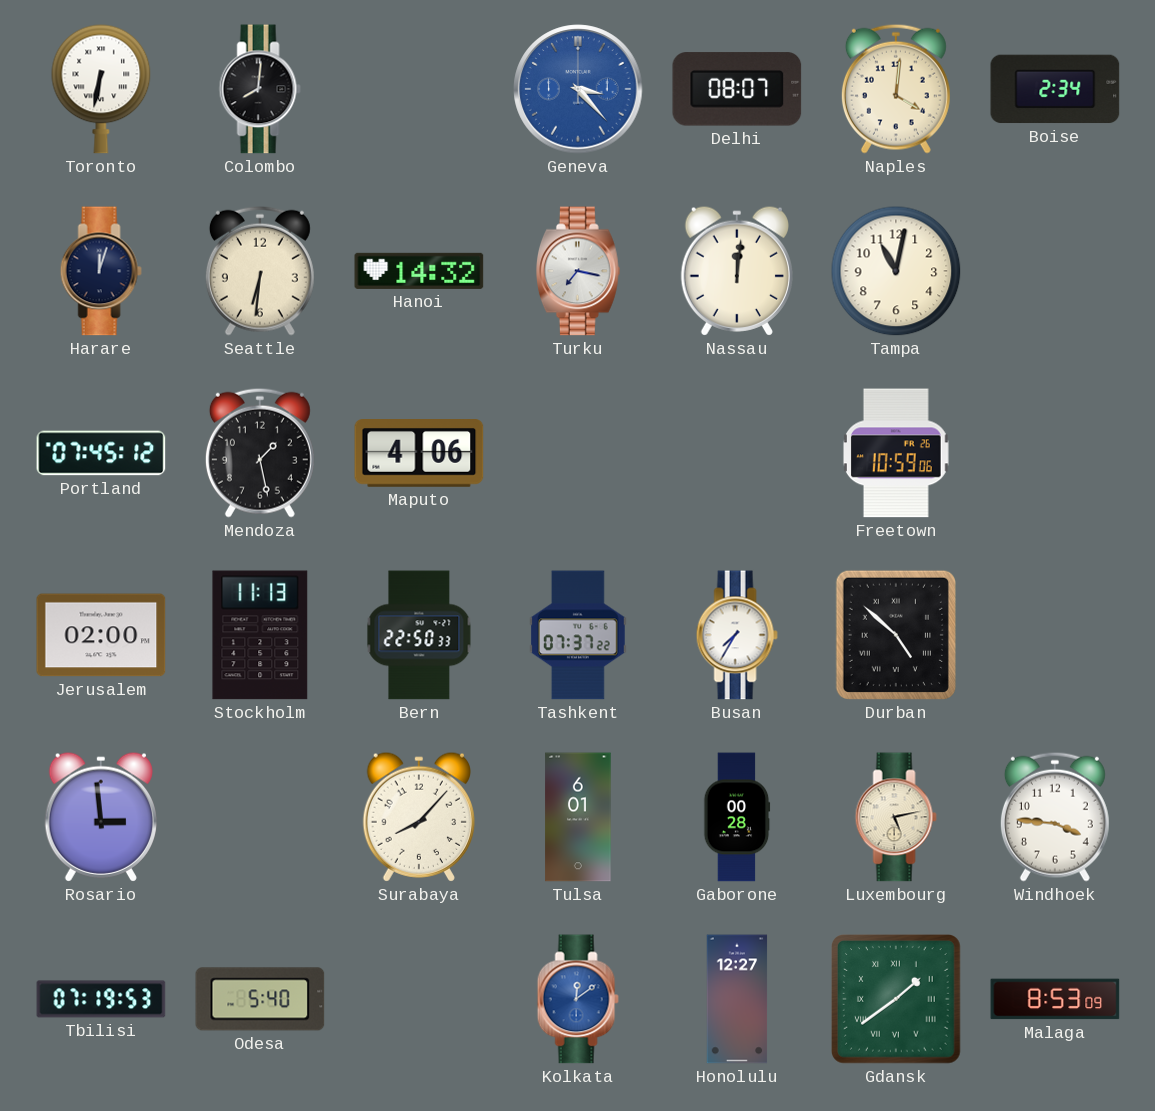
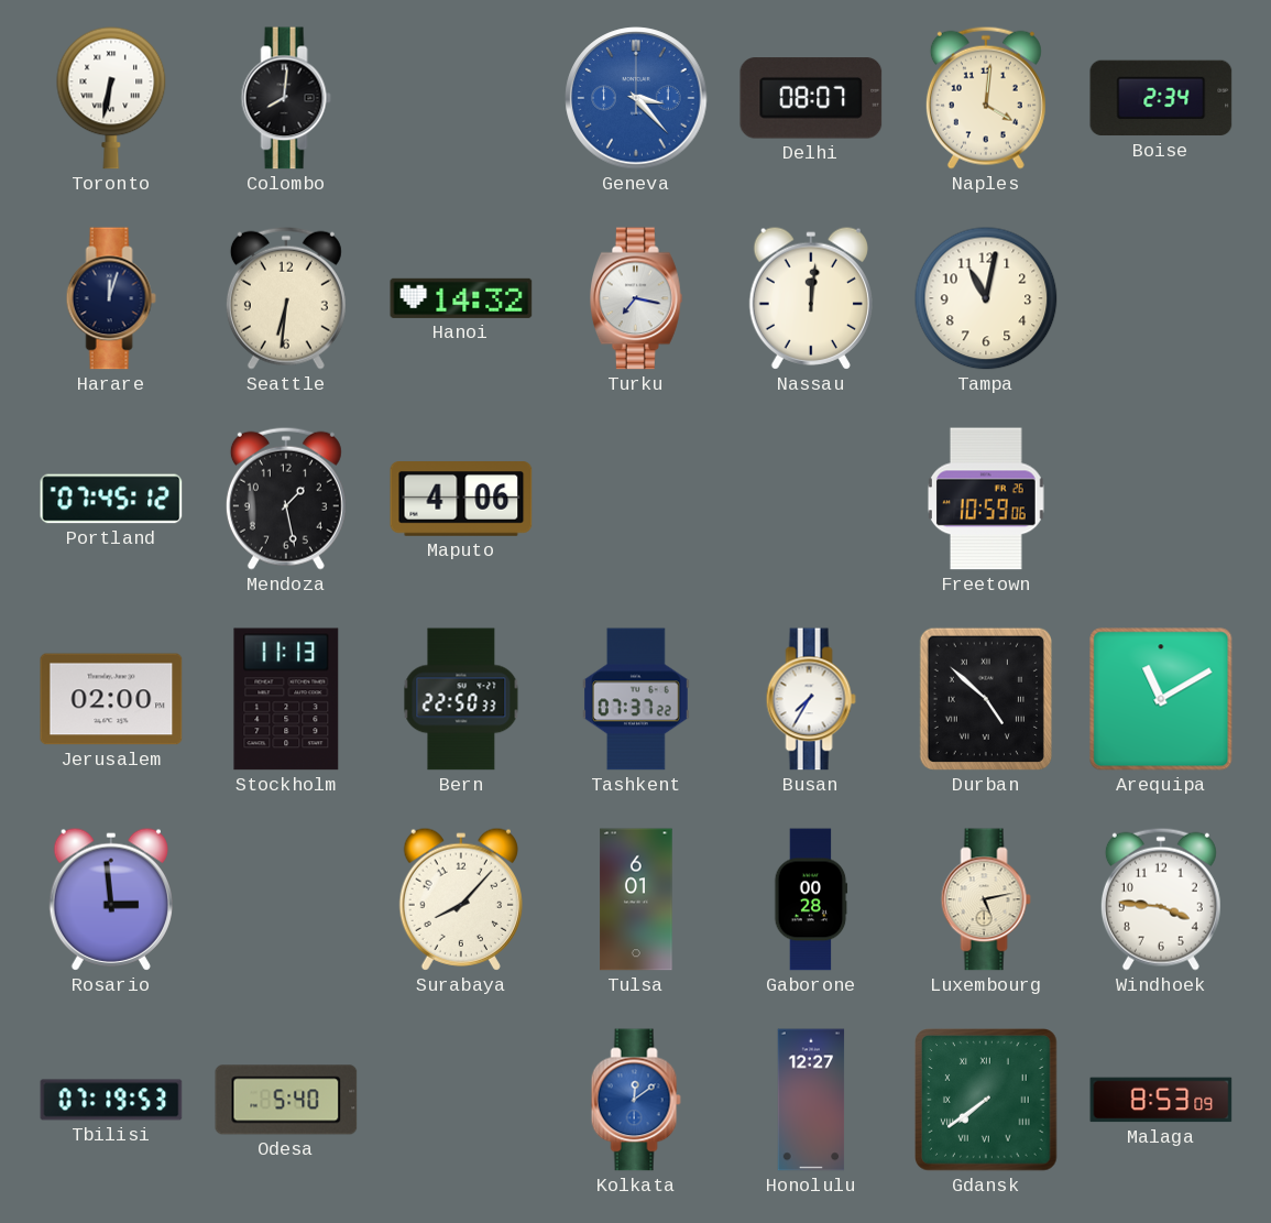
Arequipa: none -> 11:10 (1161, 699)
Gdansk: 1:39 -> 7:39 (986, 1100)
